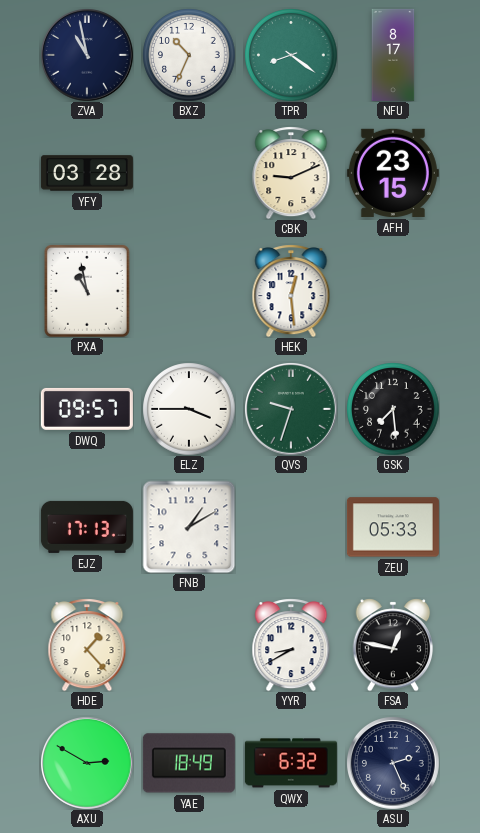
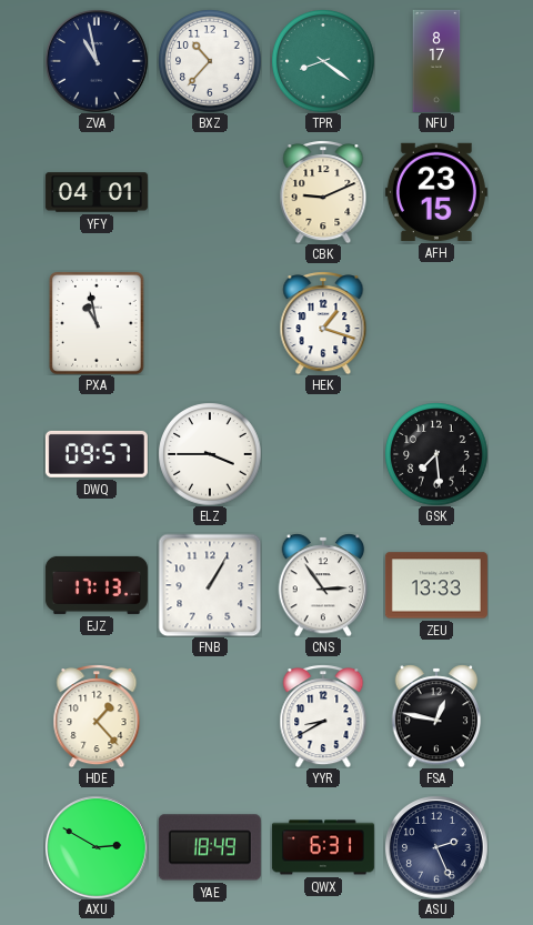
BXZ: 10:34 -> 10:37 (210, 61)
YFY: 03:28 -> 04:01 (97, 192)
HEK: 12:29 -> 1:18 (323, 323)
QVS: 9:33 -> none (291, 409)
FNB: 1:10 -> 1:05 (210, 585)
CNS: none -> 2:54 (323, 585)
ZEU: 05:33 -> 13:33 (436, 585)
QWX: 6:32 -> 6:31 (323, 847)
